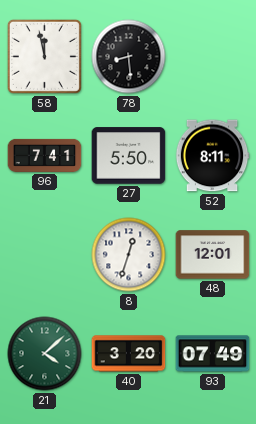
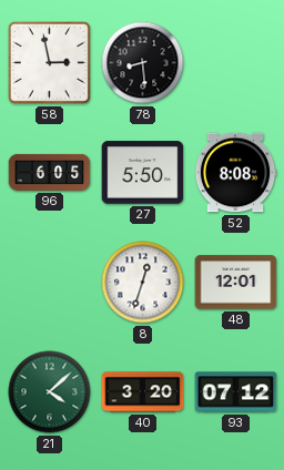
58: 11:58 -> 2:58 (49, 62)
96: 7:41 -> 6:05 (50, 172)
52: 8:11 -> 8:08 (235, 173)
93: 07:49 -> 07:12 (236, 392)
